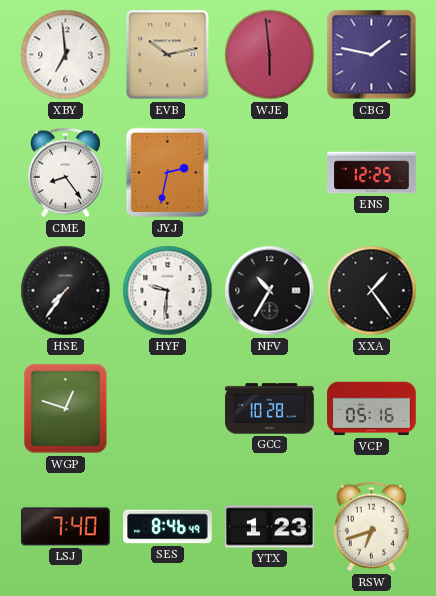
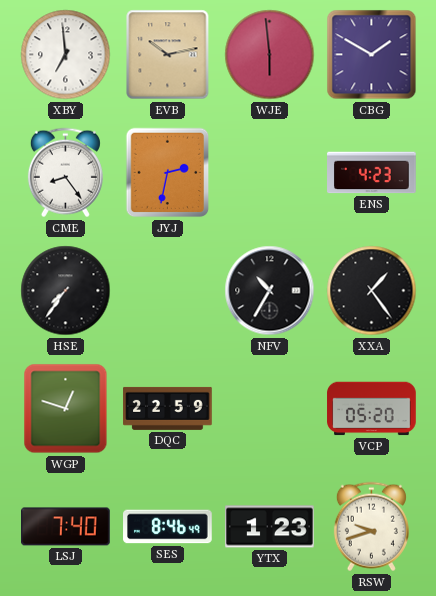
CBG: 1:47 -> 1:50 (372, 55)
ENS: 12:25 -> 4:23 (372, 173)
HYF: 9:31 -> none (168, 291)
DQC: none -> 22:59 (168, 408)
GCC: 10:28 -> none (270, 409)
VCP: 05:16 -> 05:20 (372, 409)
RSW: 6:42 -> 9:42 (371, 527)
